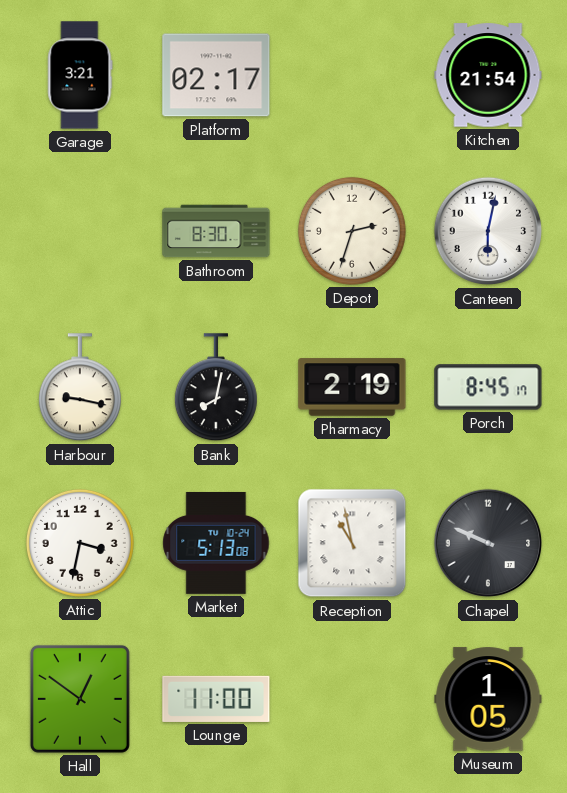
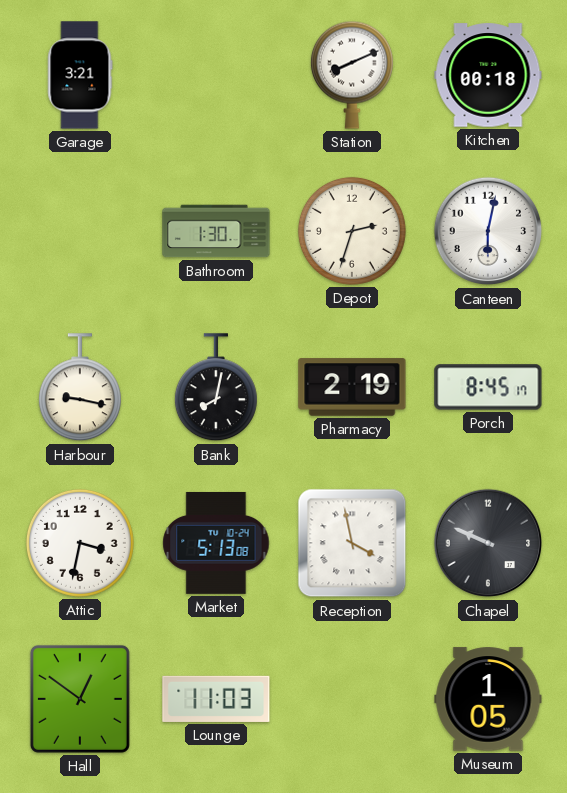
Platform: 02:17 -> none (216, 75)
Station: none -> 8:11 (352, 75)
Kitchen: 21:54 -> 00:18 (488, 75)
Bathroom: 8:30 -> 1:30 (216, 231)
Reception: 10:58 -> 3:58 (352, 543)
Lounge: 11:00 -> 11:03 (216, 699)
